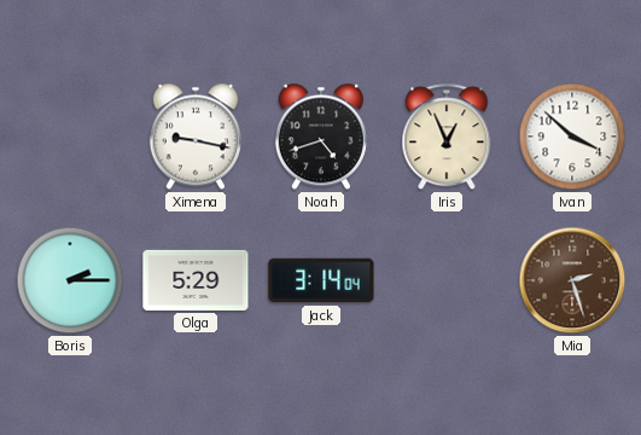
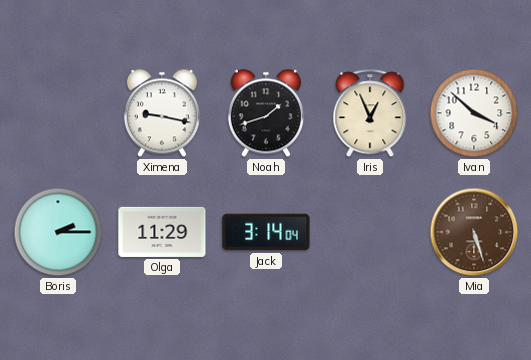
Noah: 4:42 -> 1:42 (266, 113)
Olga: 5:29 -> 11:29 (162, 232)
Mia: 2:27 -> 5:27 (474, 232)
